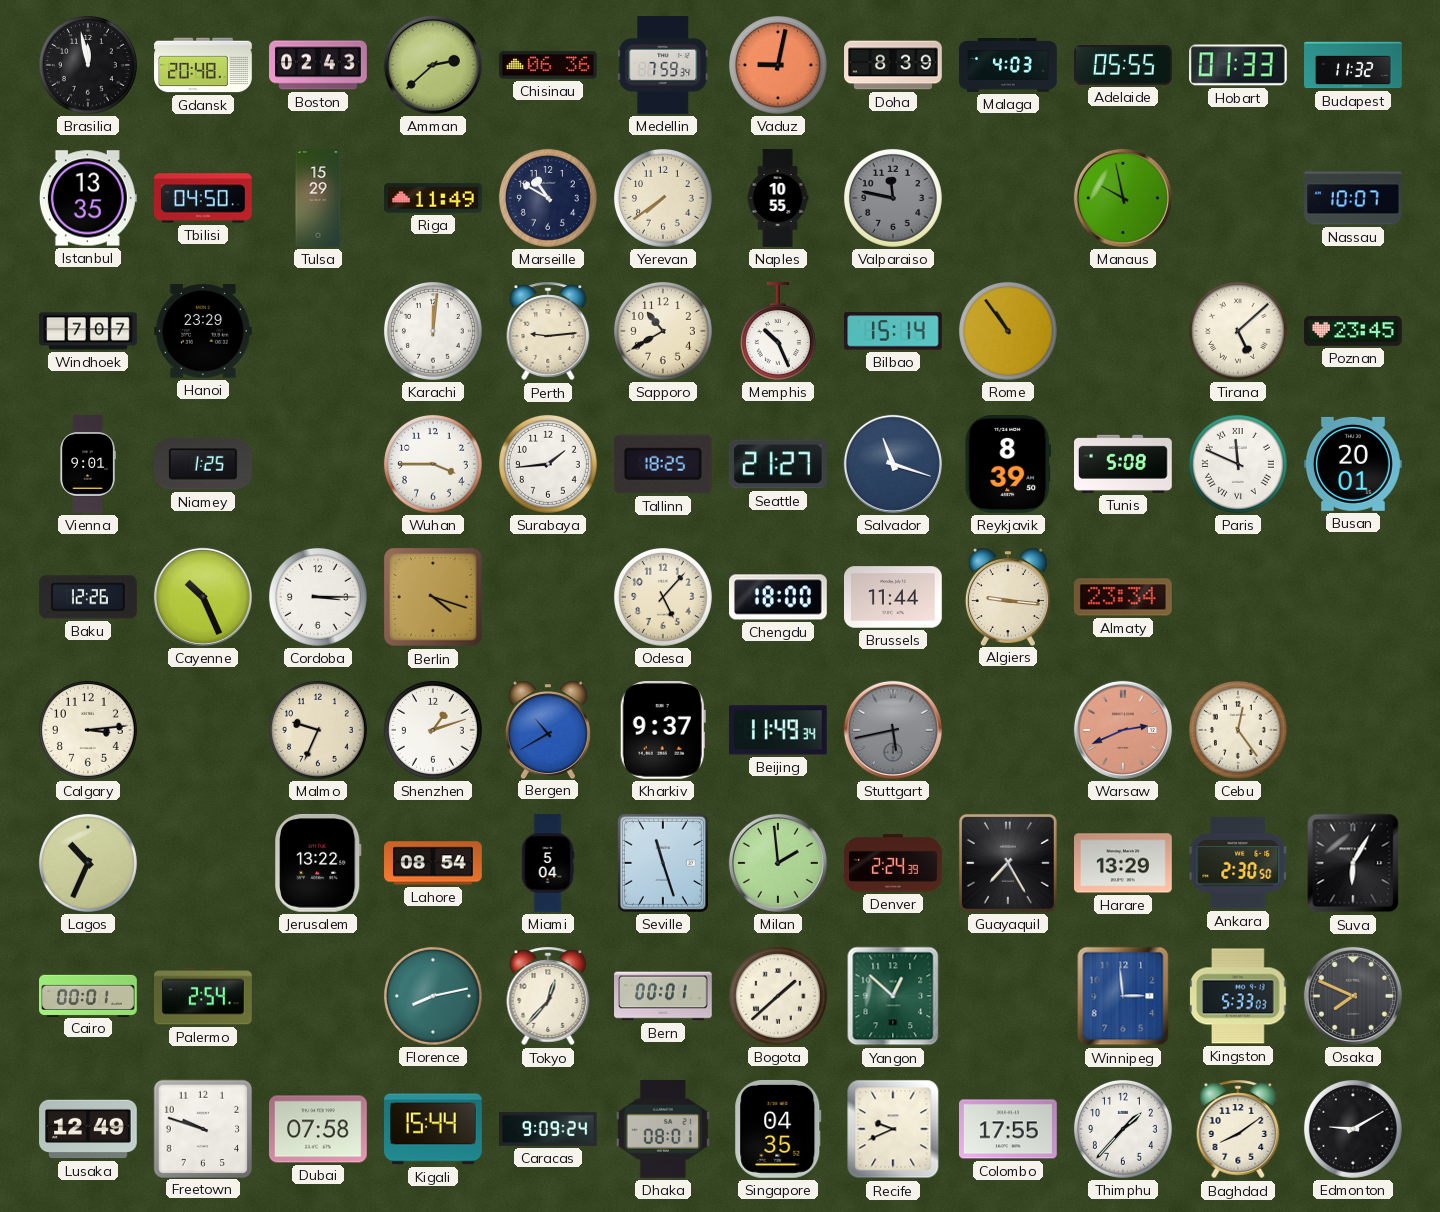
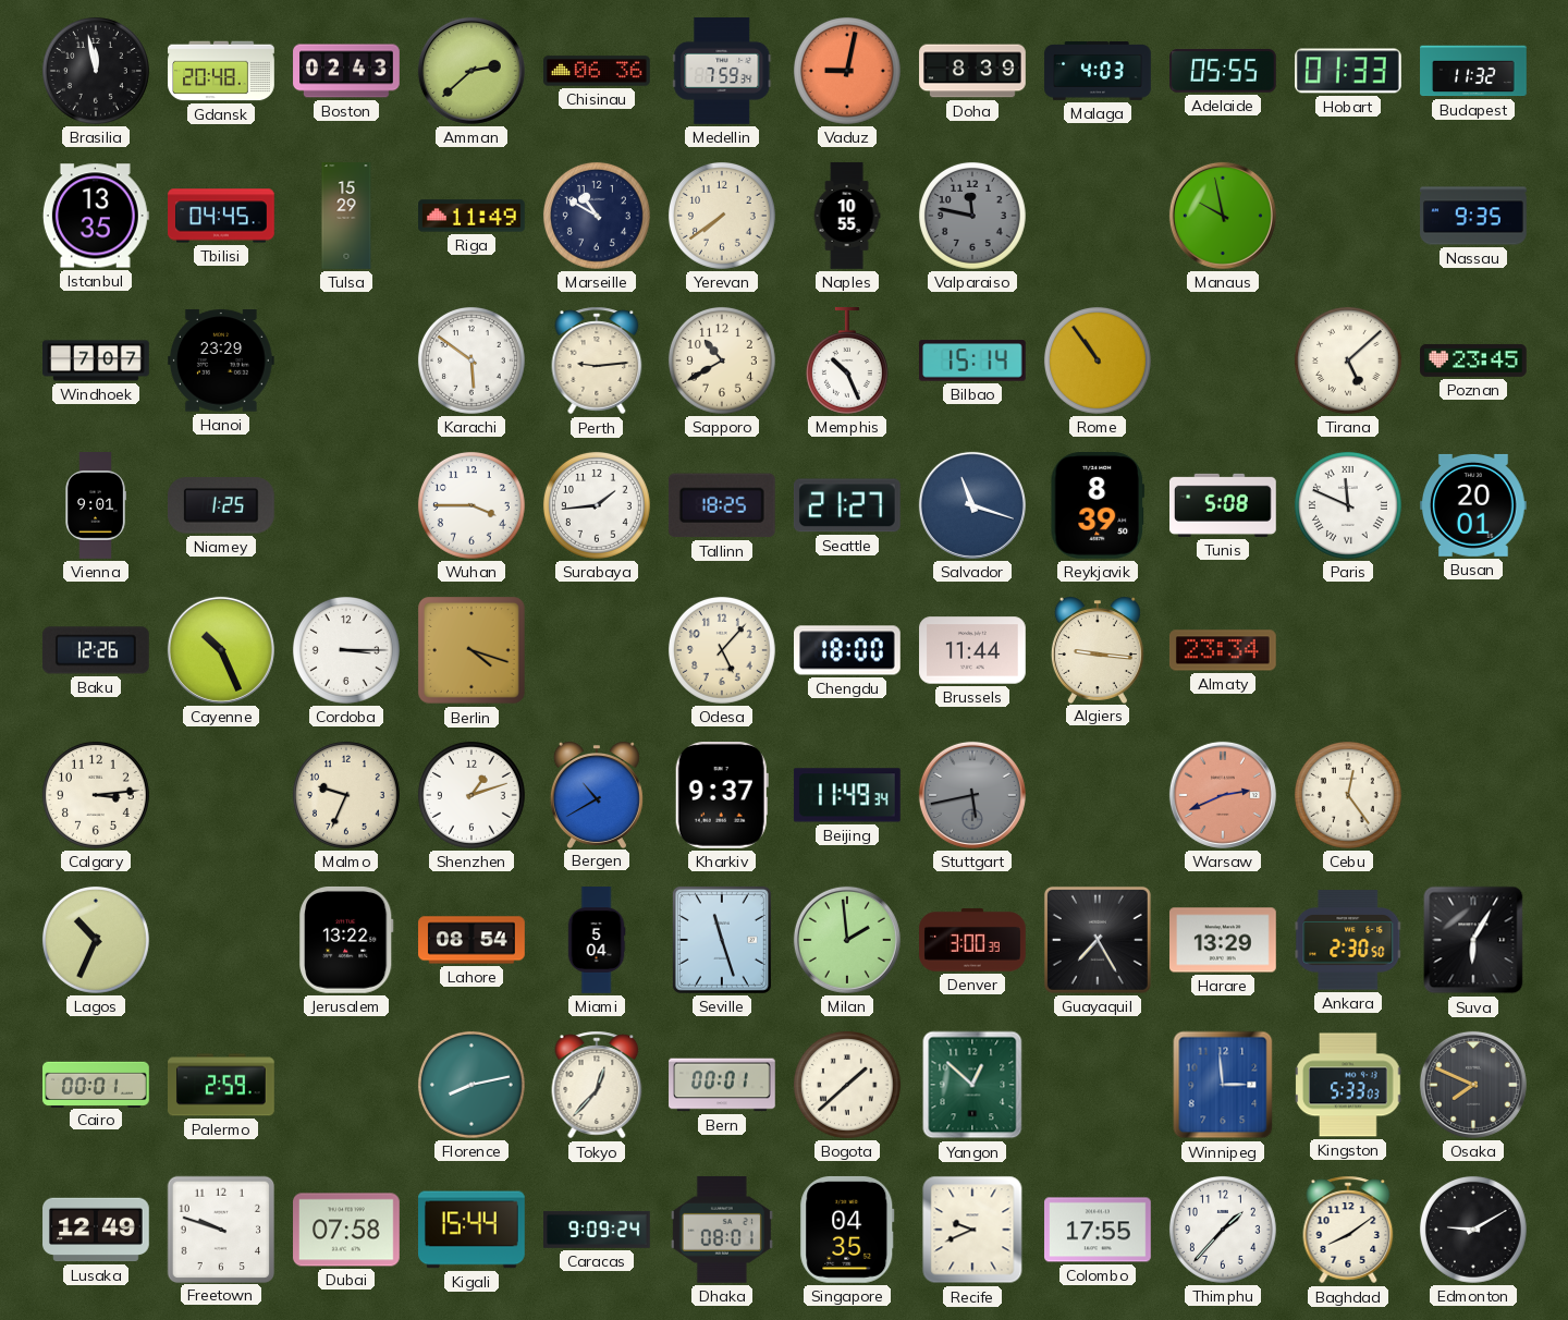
Tbilisi: 04:50 -> 04:45 (221, 216)
Nassau: 10:07 -> 9:35 (1473, 216)
Karachi: 12:01 -> 5:51 (471, 360)
Denver: 2:24 -> 3:00 (973, 940)
Palermo: 2:54 -> 2:59 (222, 1085)
